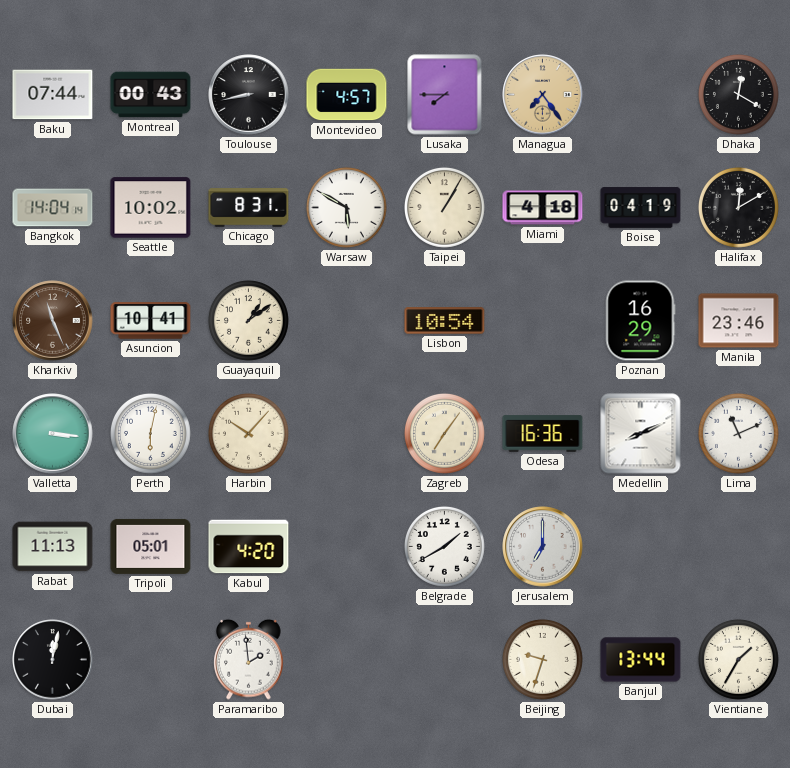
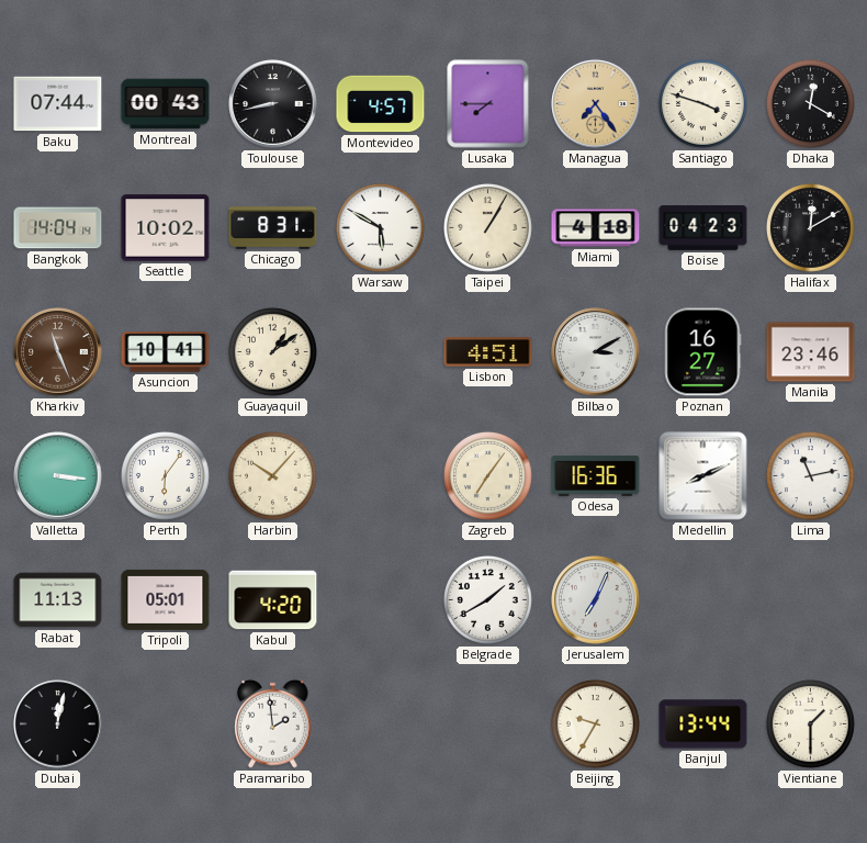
Santiago: none -> 3:48 (702, 103)
Boise: 04:19 -> 04:23 (703, 228)
Lisbon: 10:54 -> 4:51 (488, 352)
Bilbao: none -> 3:10 (596, 352)
Poznan: 16:29 -> 16:27 (702, 352)
Perth: 6:02 -> 6:06 (165, 475)
Lima: 11:11 -> 11:13 (810, 475)
Jerusalem: 7:00 -> 7:04 (596, 600)
Beijing: 9:33 -> 9:35 (595, 723)
Vientiane: 1:35 -> 1:30 (810, 723)
